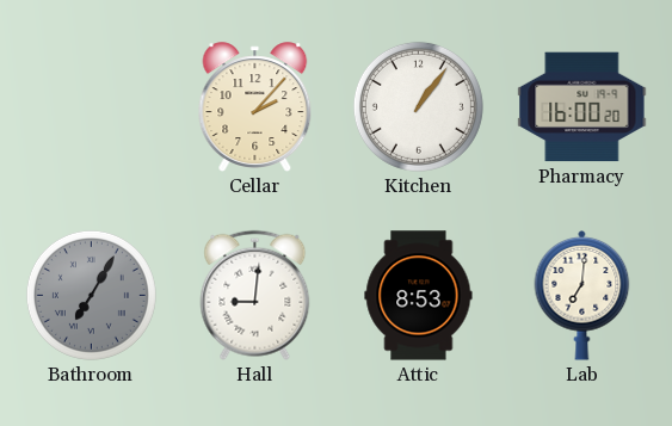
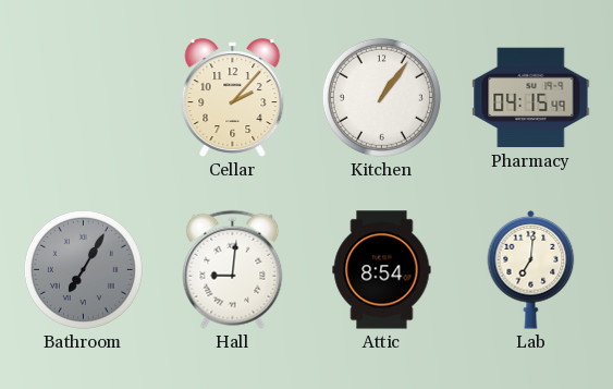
Pharmacy: 16:00 -> 04:15 (531, 98)
Attic: 8:53 -> 8:54 (382, 270)
